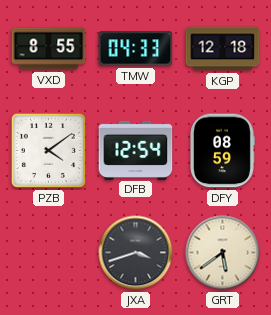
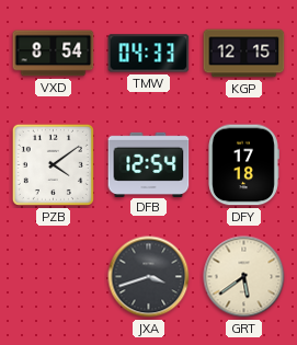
VXD: 8:55 -> 8:54 (54, 54)
KGP: 12:18 -> 12:15 (244, 54)
DFY: 08:59 -> 17:18 (243, 165)
